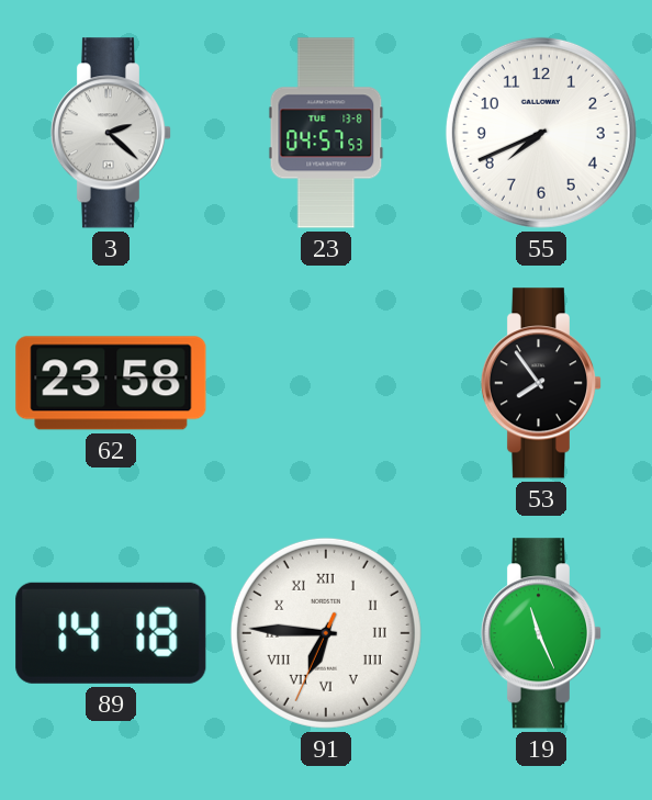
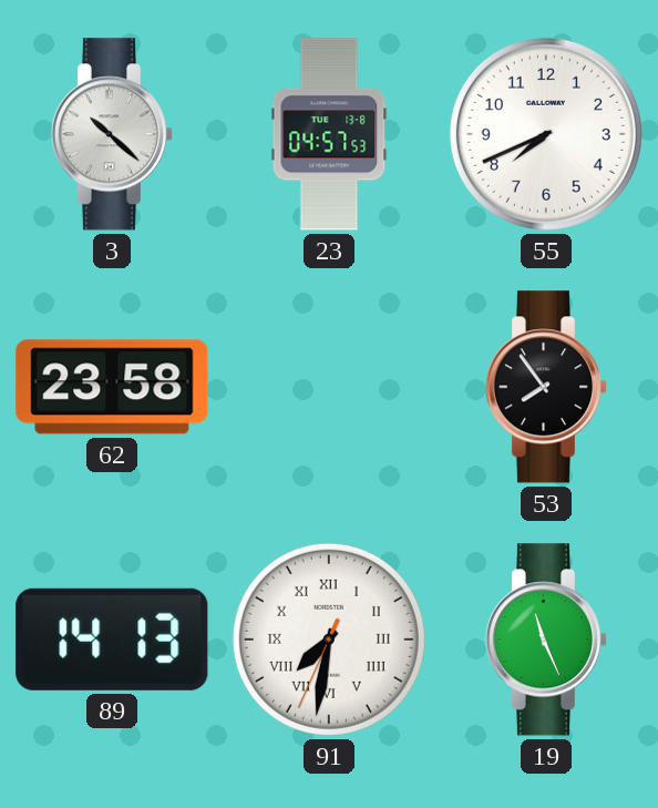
3: 2:22 -> 10:22 (112, 134)
89: 14:18 -> 14:13 (112, 640)
91: 6:45 -> 7:31 (329, 640)
